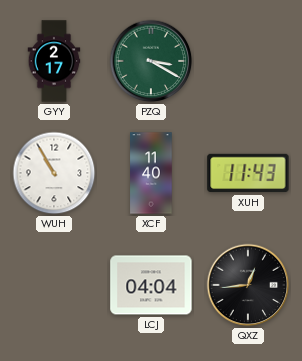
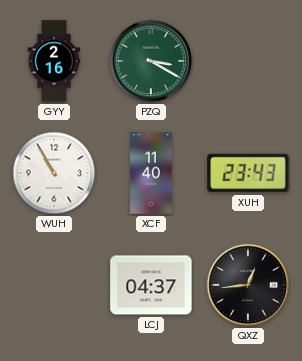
GYY: 2:17 -> 2:16 (54, 61)
XUH: 11:43 -> 23:43 (248, 173)
LCJ: 04:04 -> 04:37 (151, 285)
